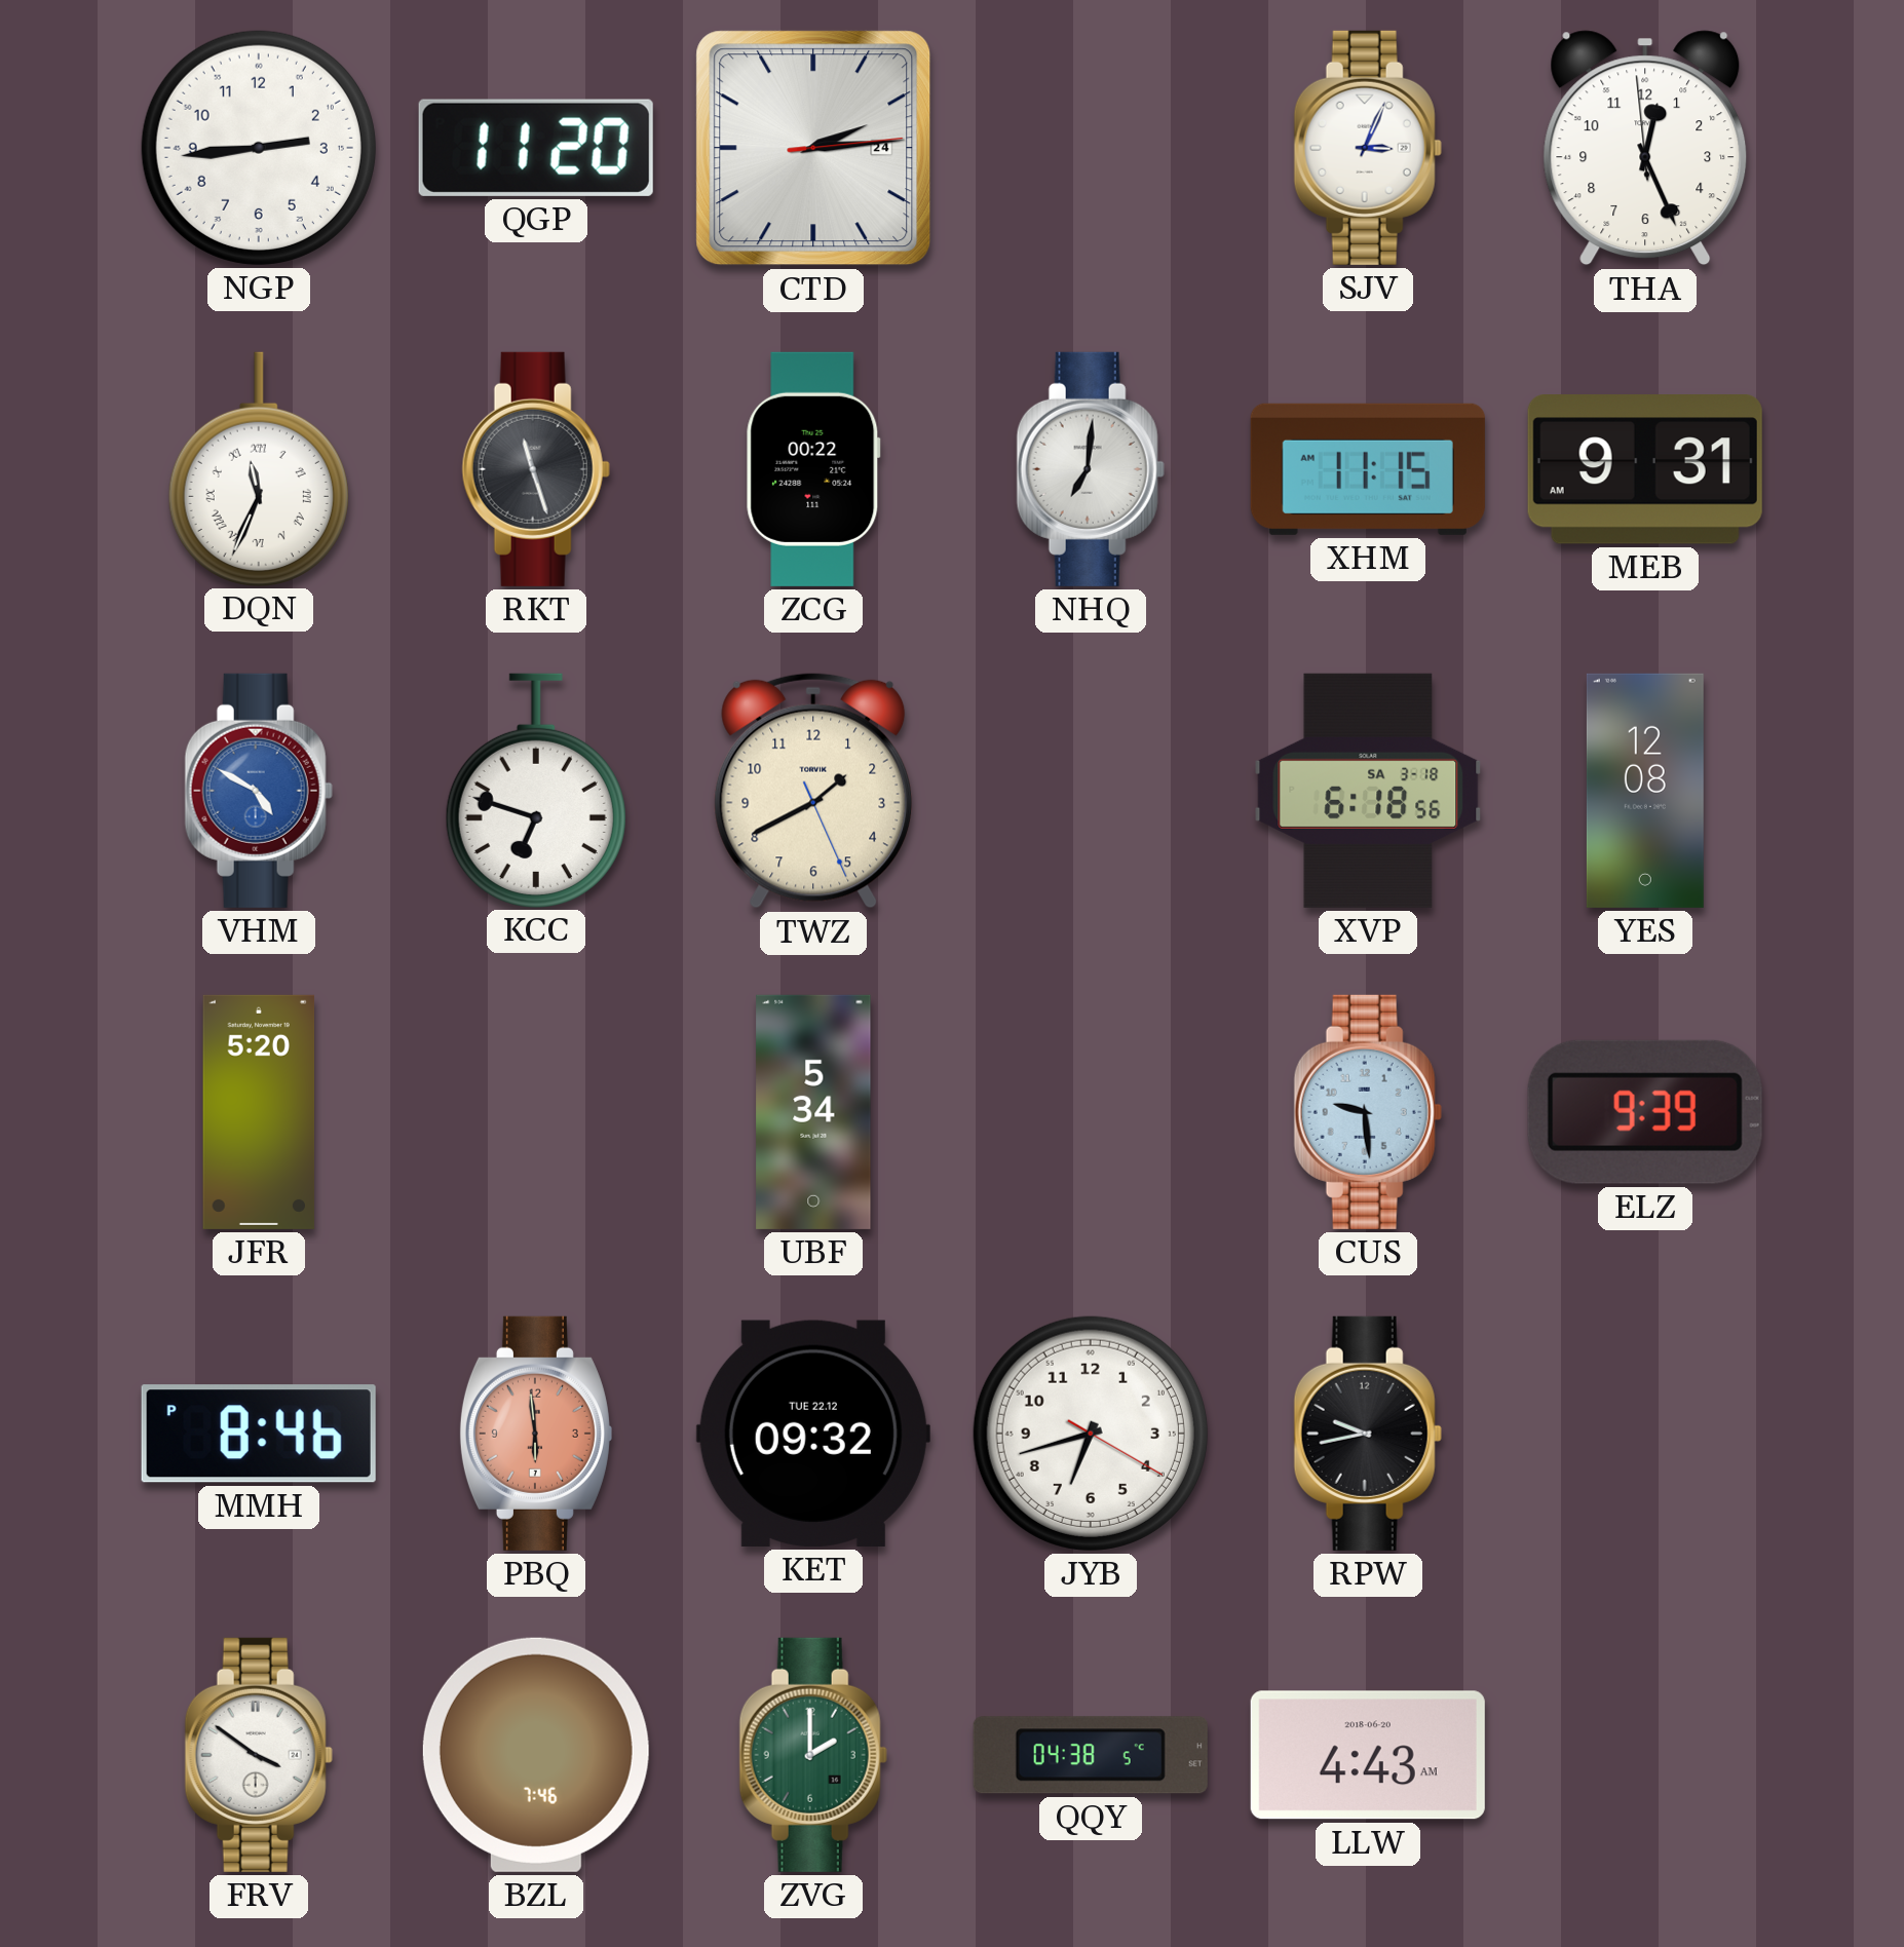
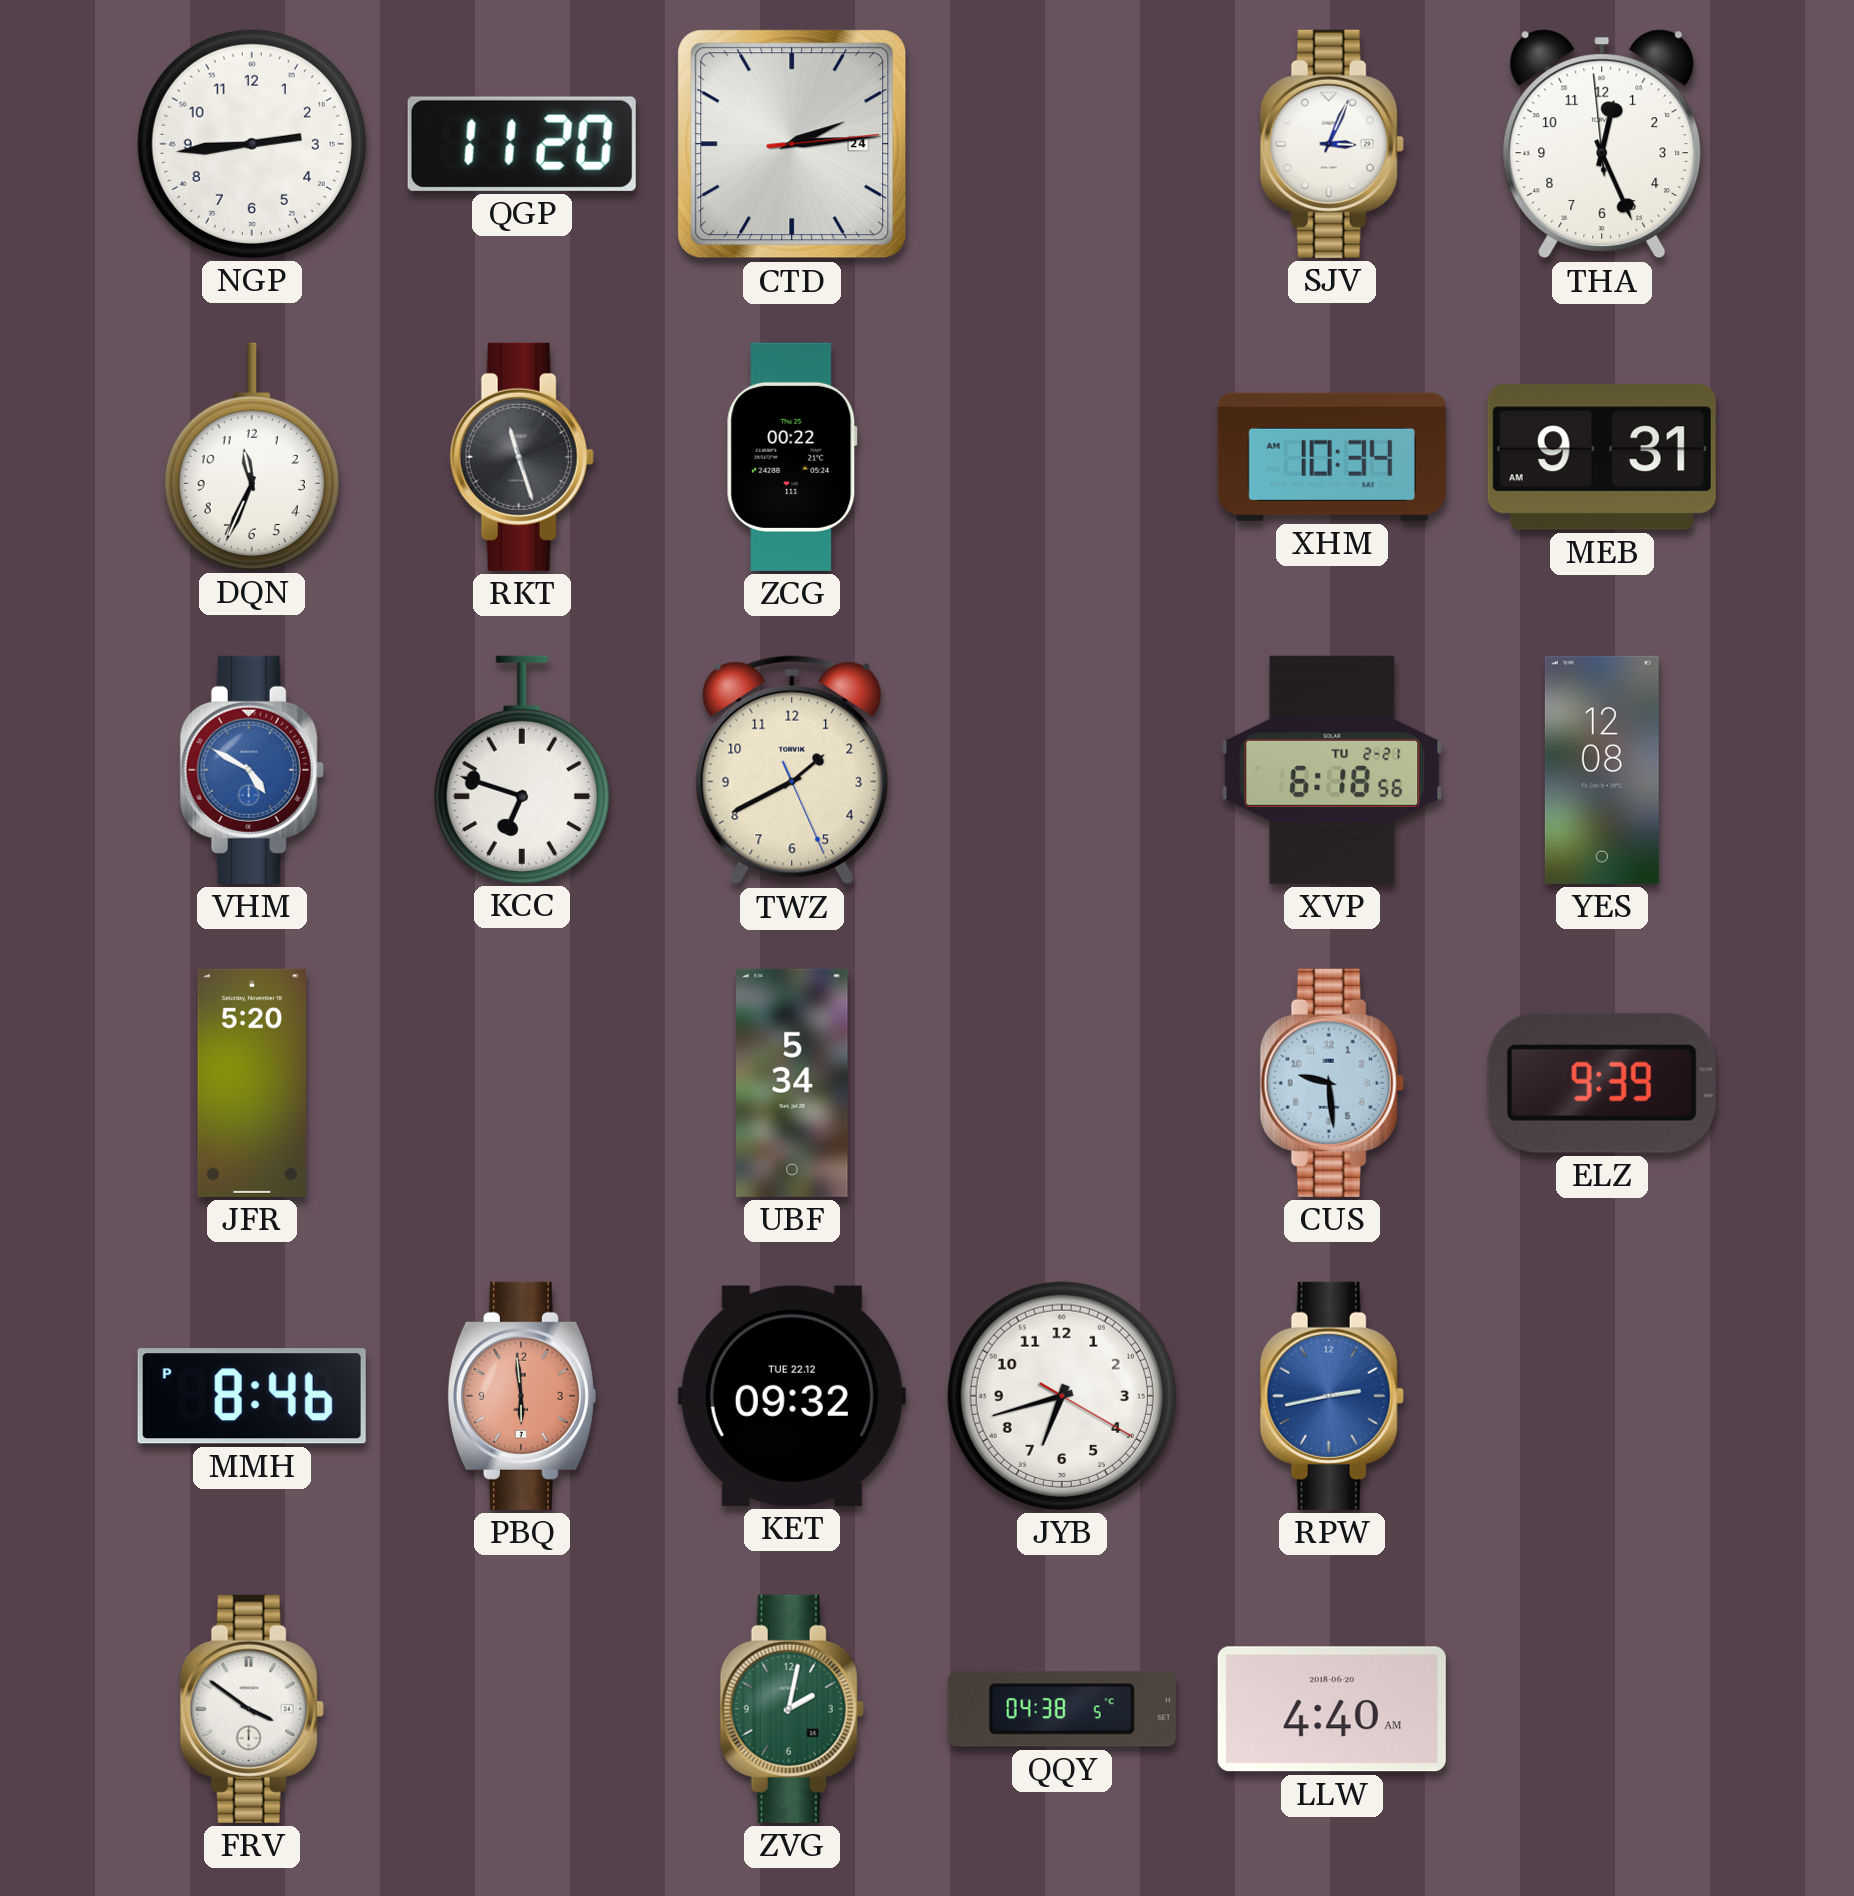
DQN numerals: Roman -> Arabic (252, 456)
NHQ: 7:01 -> none (1091, 469)
XHM: 11:15 -> 10:34 (1332, 457)
XVP date: SA 3-18 -> TU 2-21 (1332, 770)
RPW: 9:43 -> 2:43 (1332, 1396)
RPW dial: black -> blue (1332, 1396)
BZL: 7:46 -> none (536, 1755)
ZVG: 2:00 -> 2:02 (792, 1709)
LLW: 4:43 -> 4:40 (1332, 1709)
